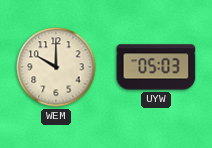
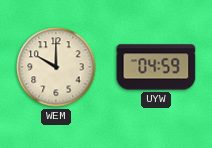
UYW: 05:03 -> 04:59 (156, 67)
